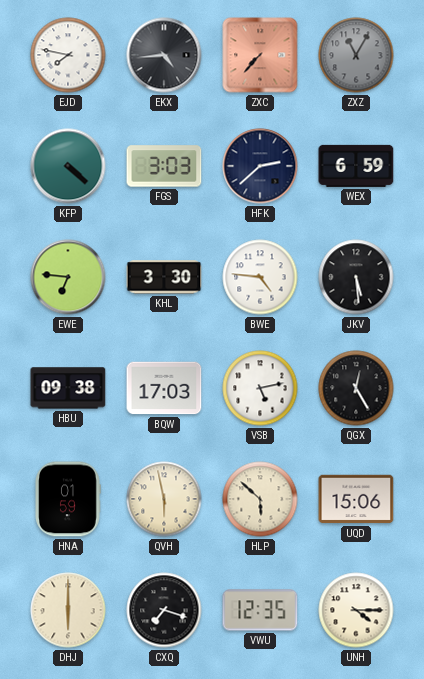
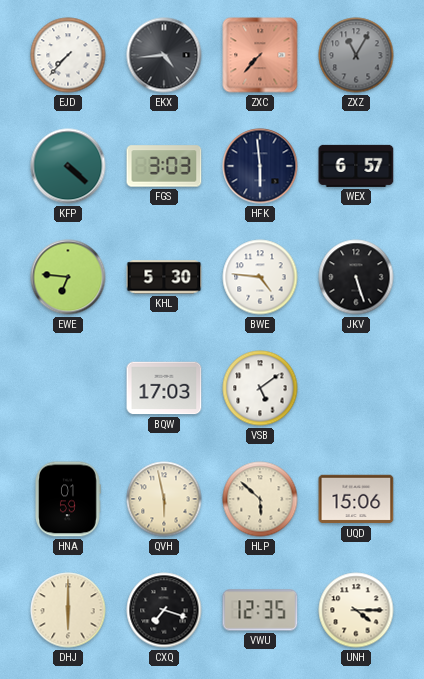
EJD: 7:47 -> 7:37 (68, 55)
HFK: 2:38 -> 5:59 (260, 166)
WEX: 6:59 -> 6:57 (356, 166)
KHL: 3:30 -> 5:30 (164, 277)
JKV: 5:29 -> 5:27 (356, 277)
HBU: 09:38 -> none (68, 388)
VSB: 5:13 -> 5:09 (260, 388)
QGX: 12:25 -> none (356, 388)
